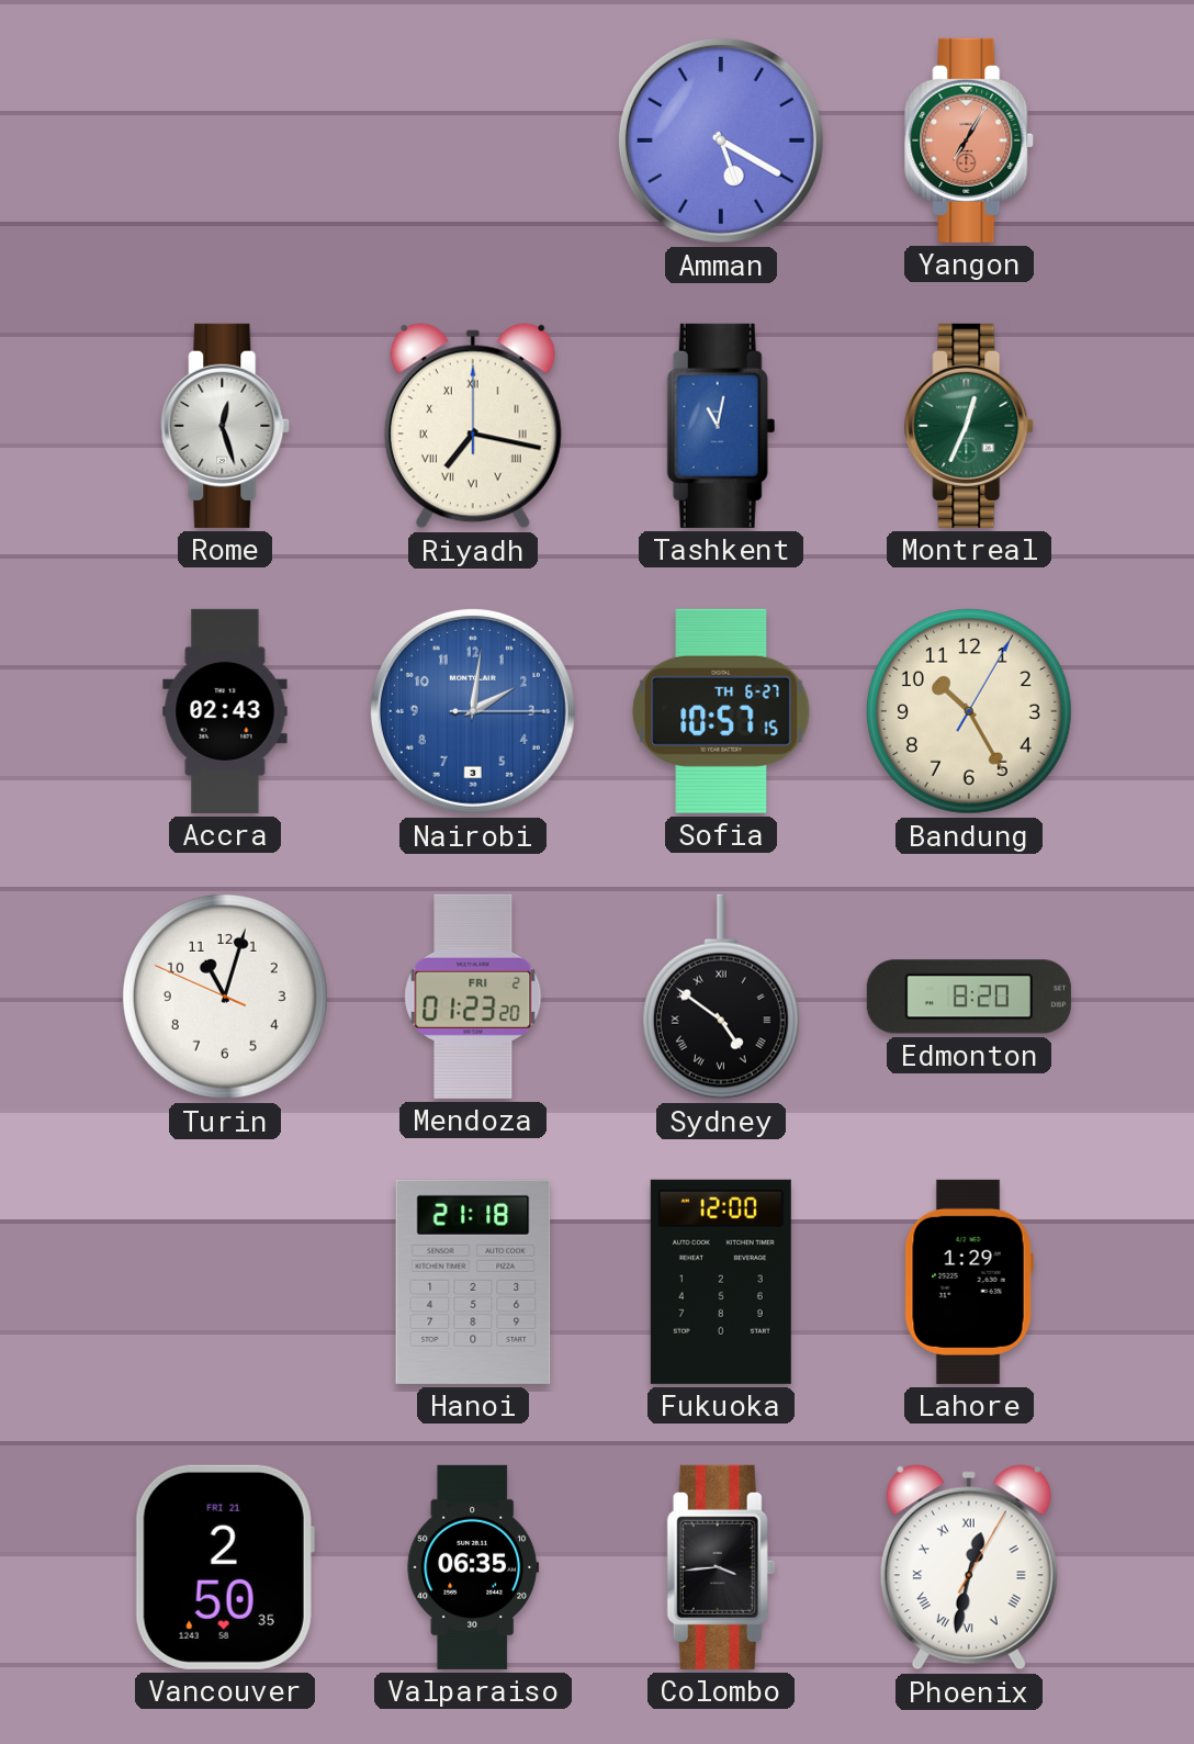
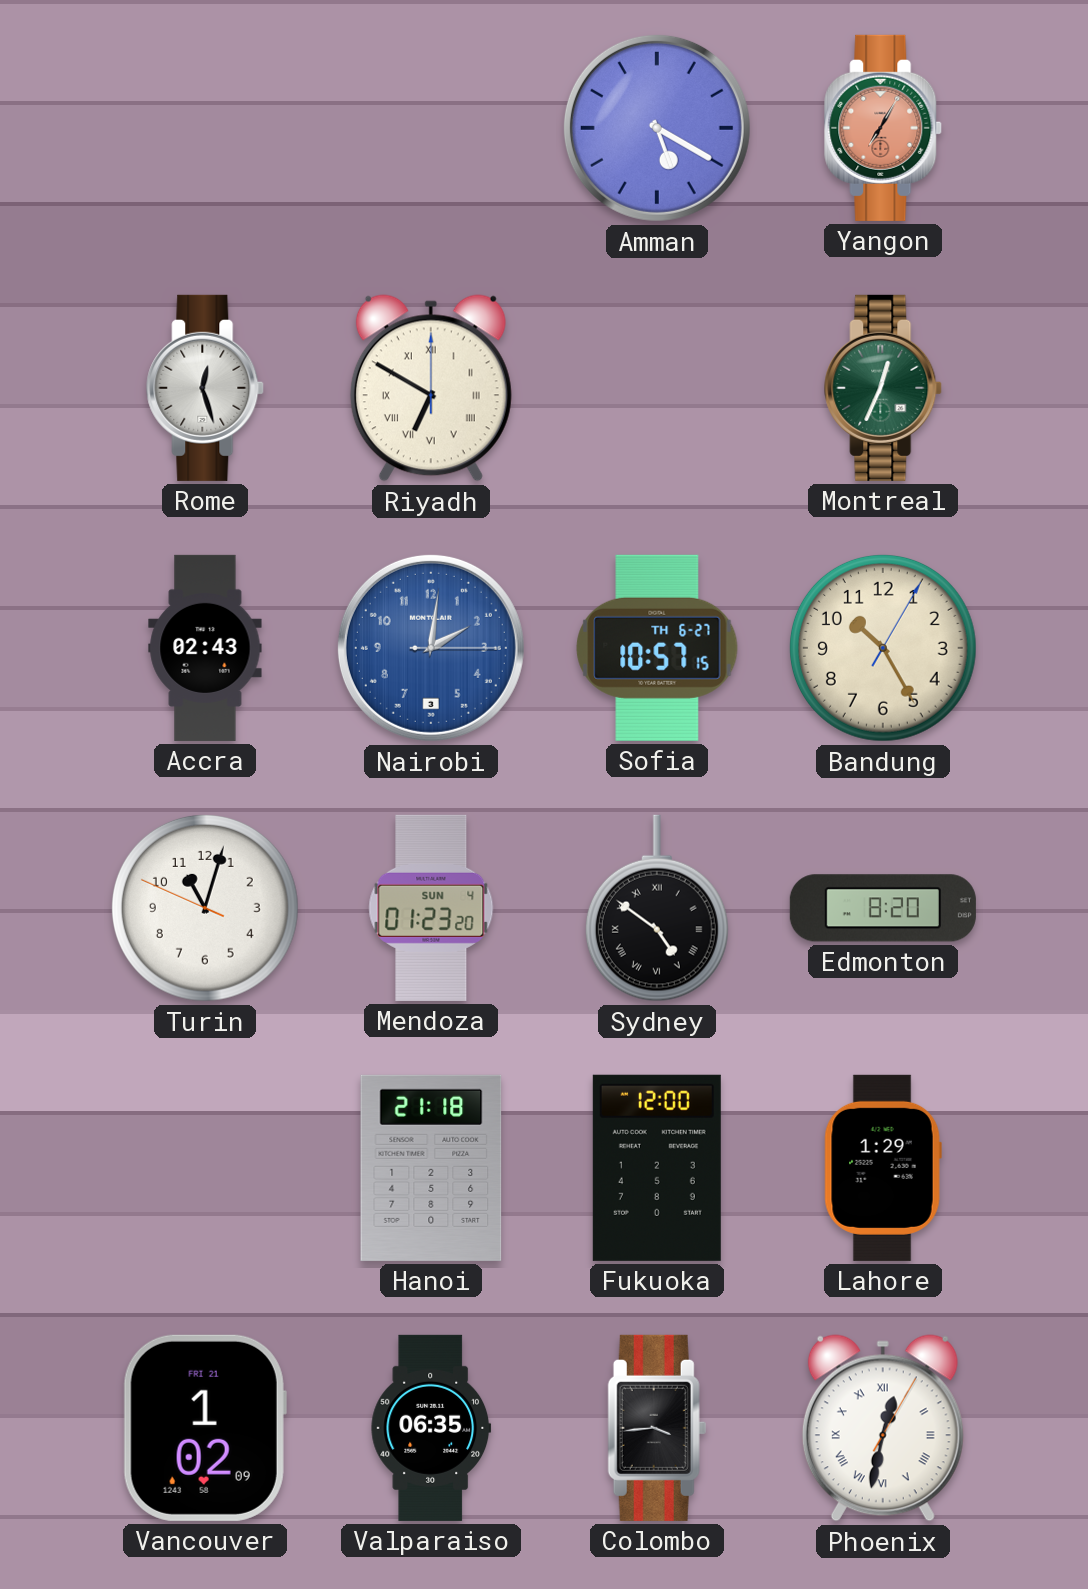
Riyadh: 7:17 -> 6:50 (431, 388)
Tashkent: 11:02 -> none (721, 426)
Mendoza date: FRI 2 -> SUN 4 (431, 908)
Vancouver: 2:50 -> 1:02 (205, 1428)
